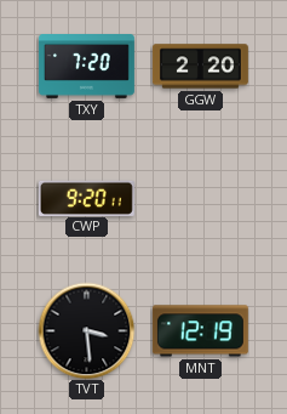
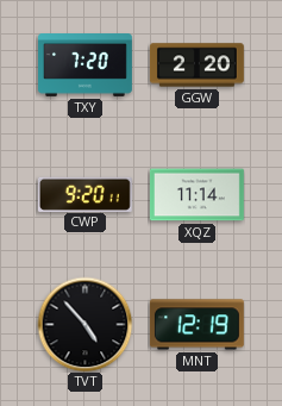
XQZ: none -> 11:14 (196, 195)
TVT: 3:29 -> 4:53 (84, 324)
